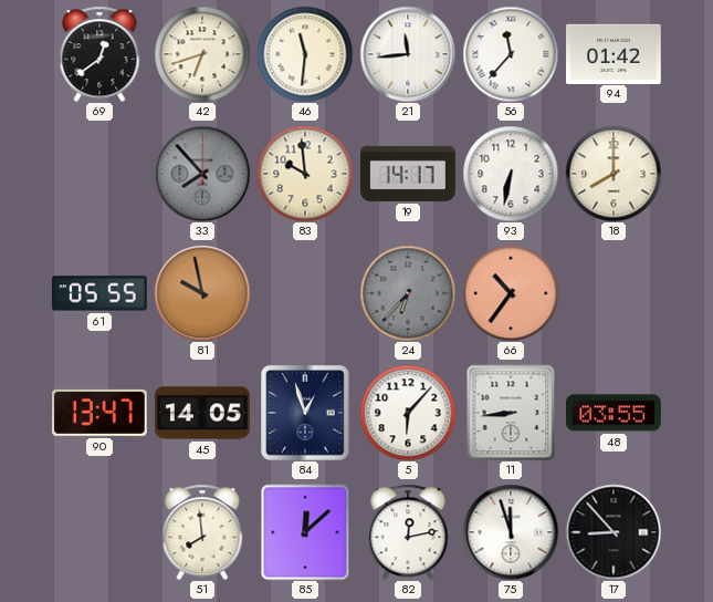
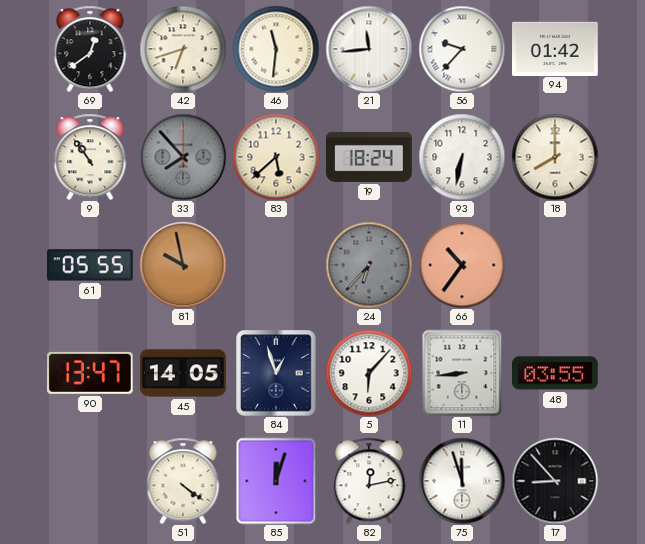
56: 11:37 -> 9:37 (462, 49)
9: none -> 10:54 (90, 157)
83: 9:59 -> 5:38 (276, 157)
19: 14:17 -> 18:24 (369, 157)
51: 7:59 -> 4:21 (183, 481)
85: 12:08 -> 12:03 (276, 481)
